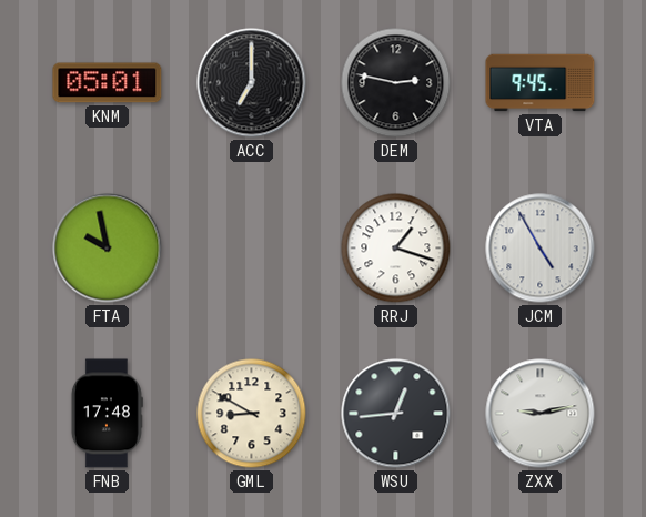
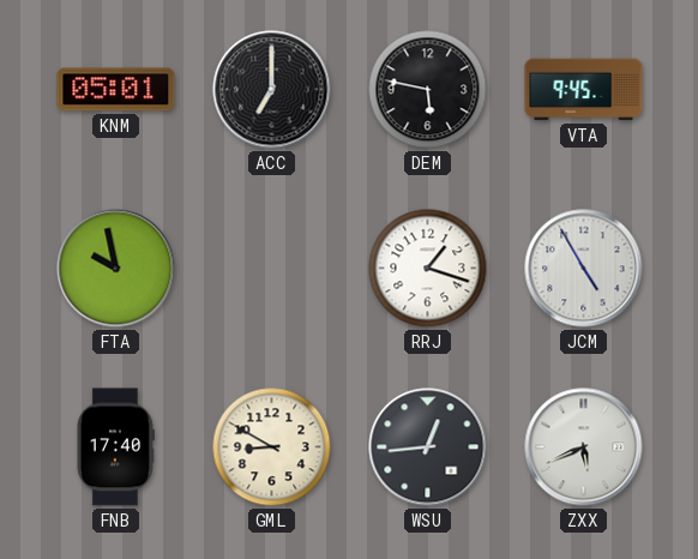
DEM: 2:47 -> 5:47 (428, 90)
FNB: 17:48 -> 17:40 (115, 447)
ZXX: 9:13 -> 5:41 (584, 447)
